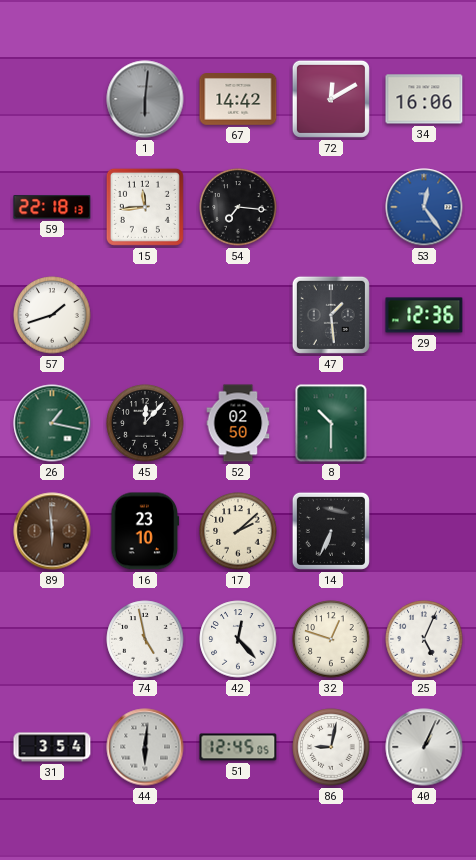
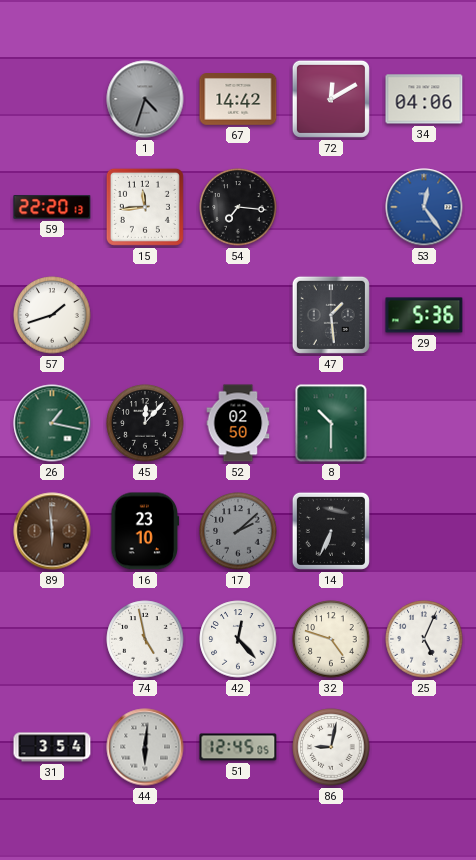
1: 6:01 -> 4:33 (145, 99)
34: 16:06 -> 04:06 (424, 99)
59: 22:18 -> 22:20 (52, 207)
29: 12:36 -> 5:36 (424, 315)
17 dial: cream -> grey (238, 531)
32: 12:48 -> 4:48 (331, 639)
40: 1:04 -> none (424, 747)
